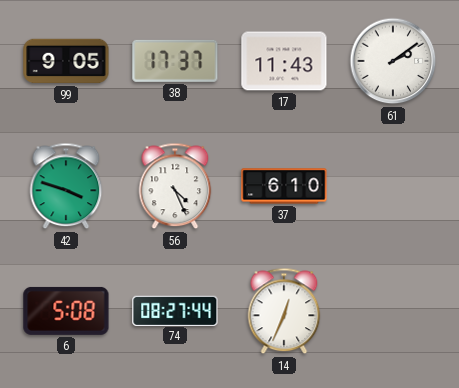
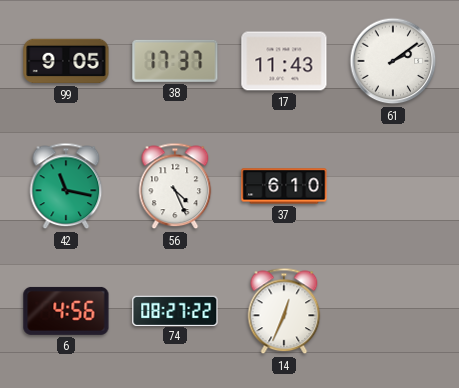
42: 3:48 -> 11:17 (66, 186)
6: 5:08 -> 4:56 (66, 311)
74: 08:27:44 -> 08:27:22 (175, 310)
